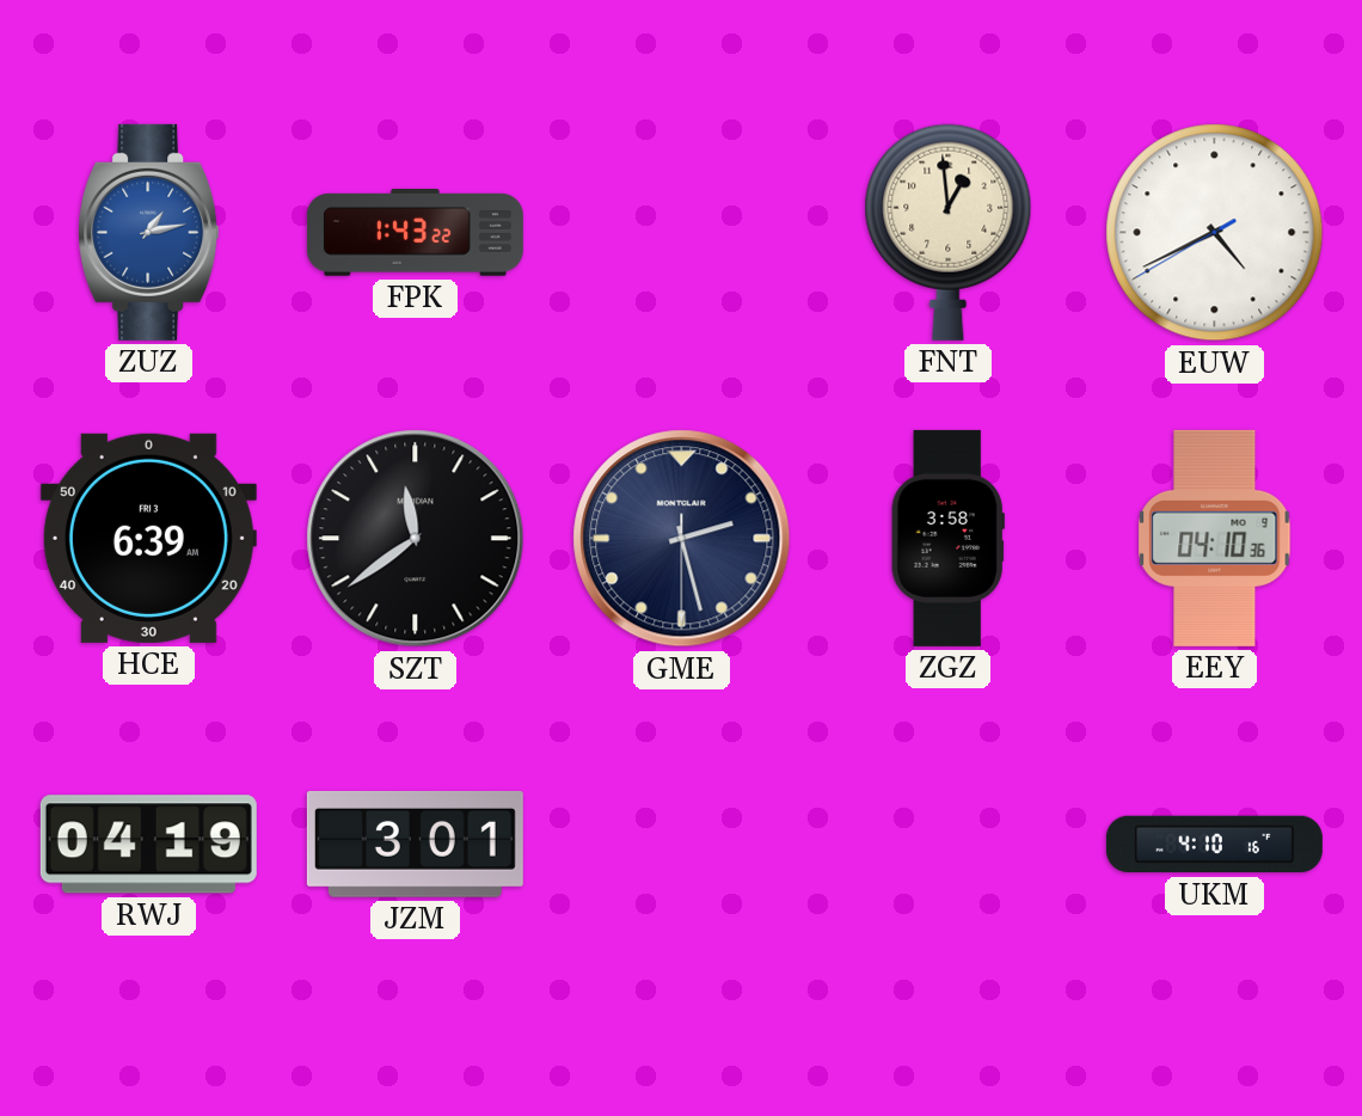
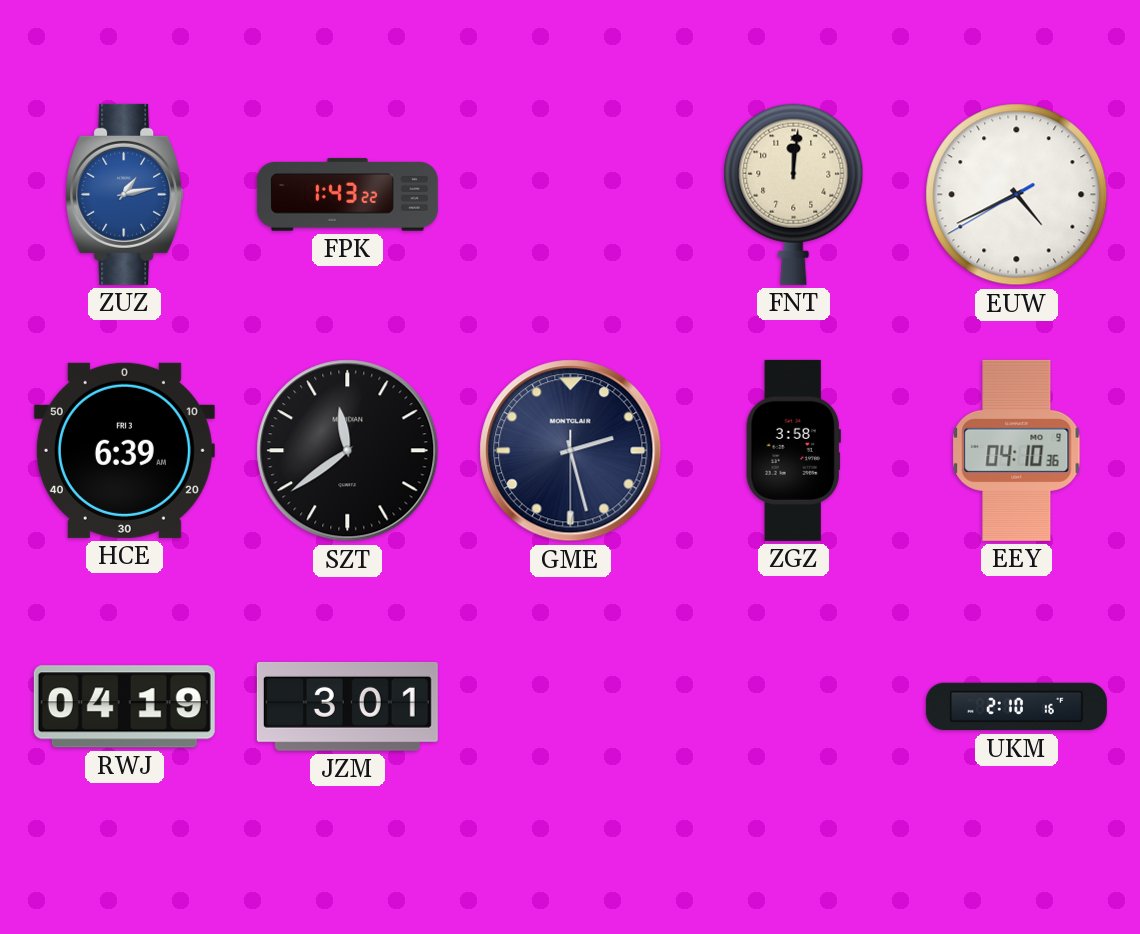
FNT: 12:59 -> 12:01 (794, 194)
UKM: 4:10 -> 2:10 (1016, 707)
